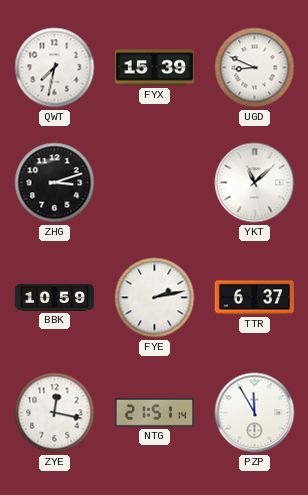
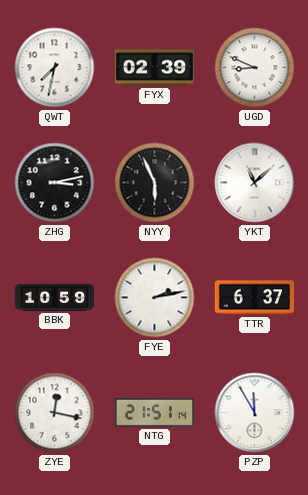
FYX: 15:39 -> 02:39 (154, 68)
ZHG: 3:12 -> 3:13 (55, 183)
NYY: none -> 5:56 (155, 183)
